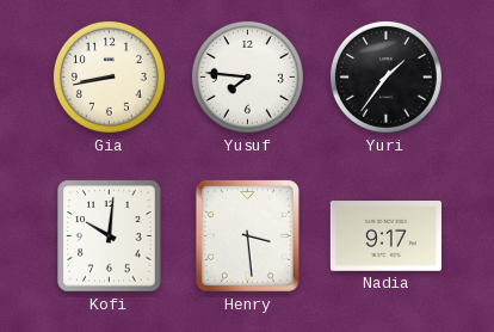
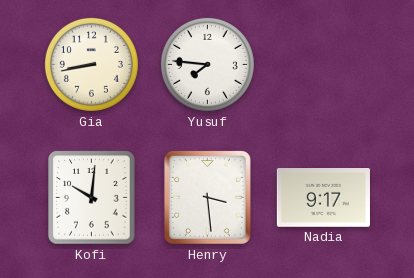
Yuri: 1:36 -> none (385, 76)
